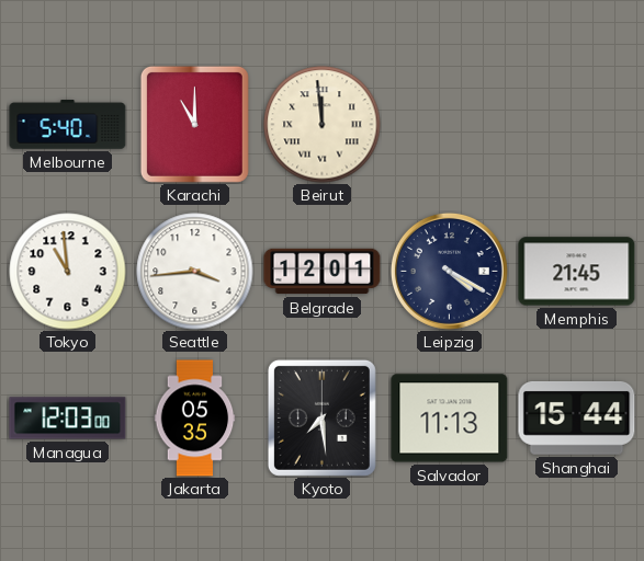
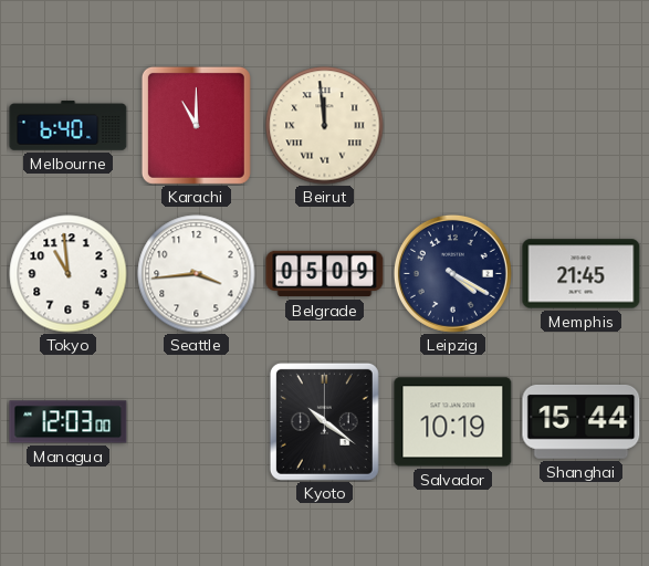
Melbourne: 5:40 -> 6:40 (69, 126)
Belgrade: 12:01 -> 05:09 (325, 274)
Jakarta: 05:35 -> none (195, 419)
Kyoto: 7:29 -> 10:21 (324, 421)
Salvador: 11:13 -> 10:19 (453, 422)
